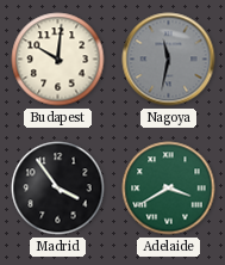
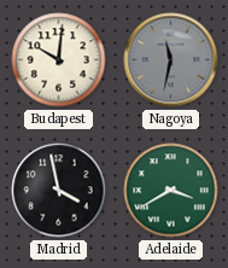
Madrid: 3:54 -> 3:58 (59, 191)
